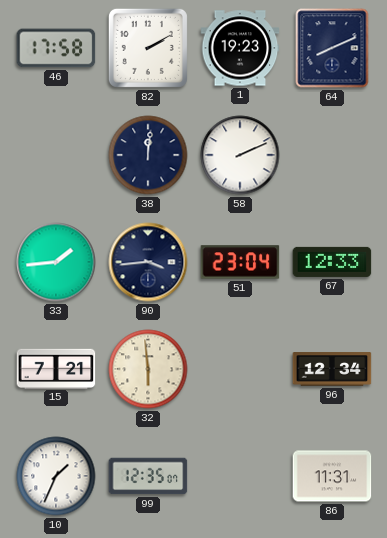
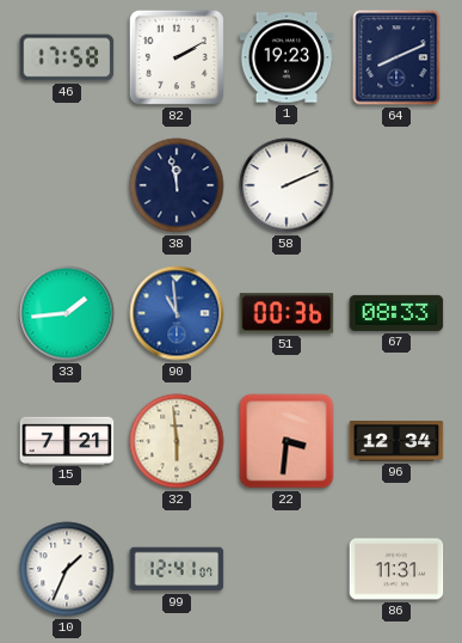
38: 12:01 -> 11:58 (177, 185)
90: 3:44 -> 10:59 (177, 313)
90 dial: navy -> blue (177, 313)
51: 23:04 -> 00:36 (287, 313)
67: 12:33 -> 08:33 (396, 313)
22: none -> 3:31 (287, 441)
99: 12:35 -> 12:41 (177, 569)
